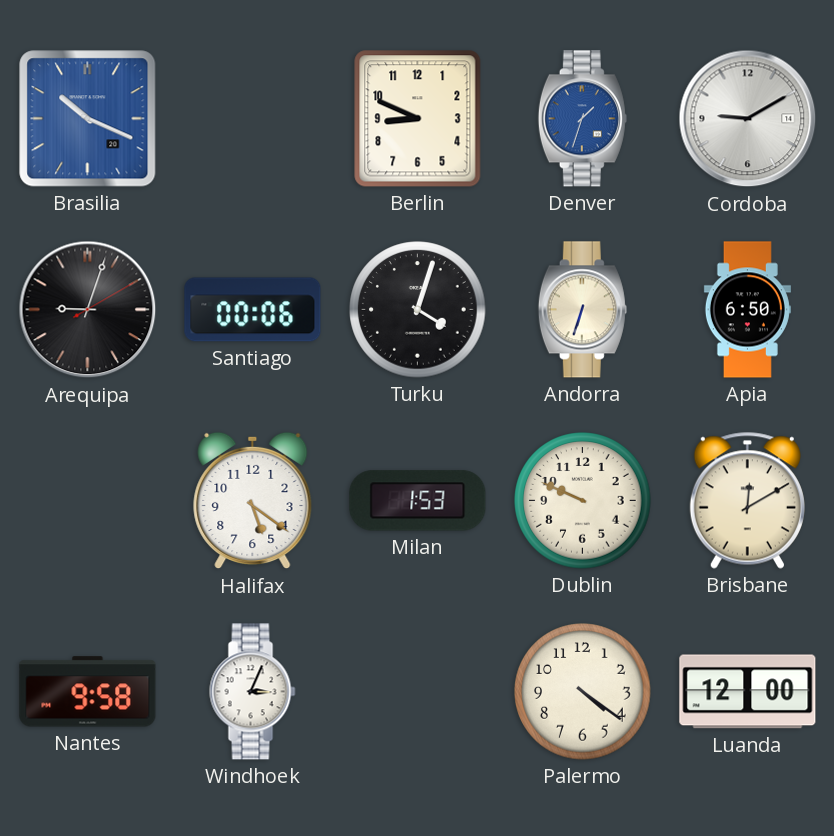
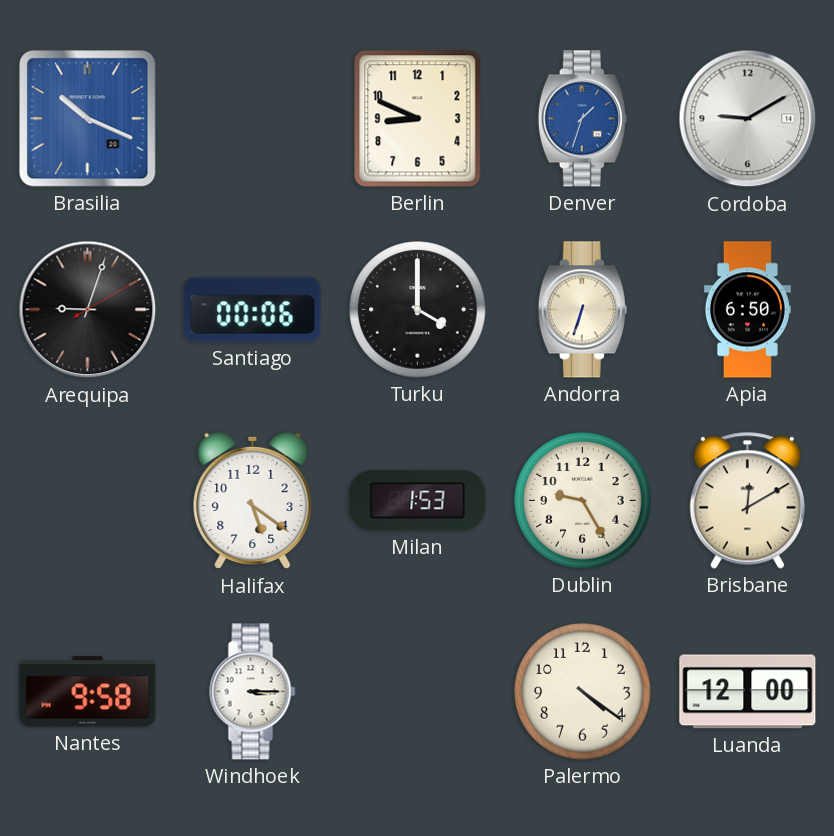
Turku: 4:03 -> 4:00 (418, 310)
Dublin: 9:49 -> 9:25 (583, 501)
Windhoek: 3:04 -> 3:15 (253, 692)
